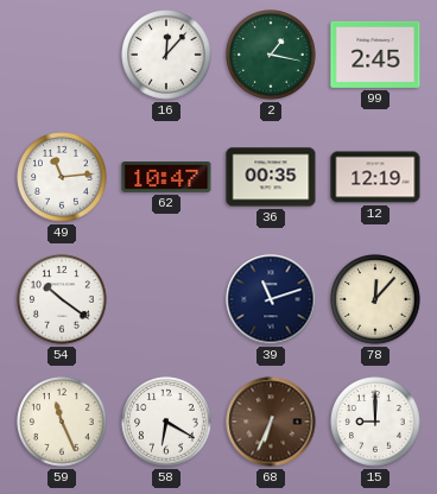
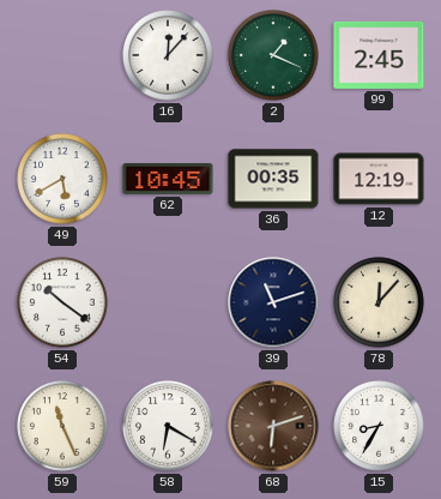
2: 1:17 -> 1:19 (273, 55)
49: 11:14 -> 5:40 (62, 179)
62: 10:47 -> 10:45 (168, 180)
68: 6:34 -> 6:12 (273, 426)
15: 9:00 -> 8:35 (379, 426)
